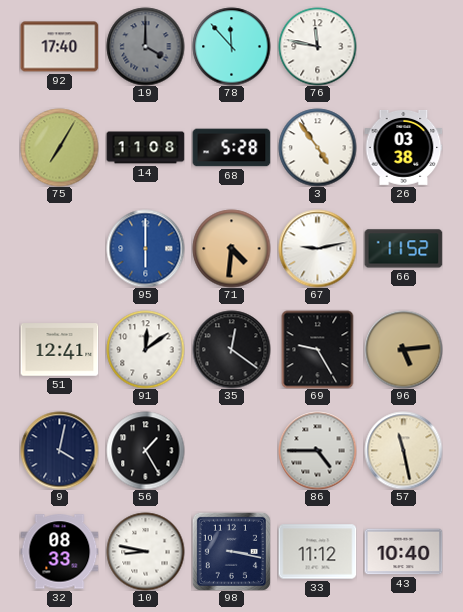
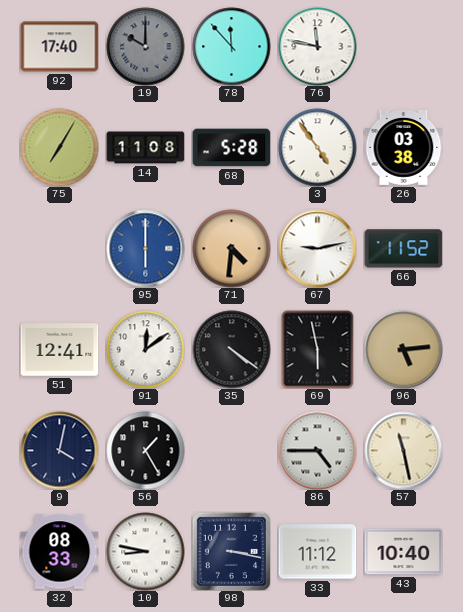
19: 4:00 -> 10:00 (145, 46)
35: 12:21 -> 4:21 (231, 349)
69: 9:25 -> 5:58 (318, 349)
